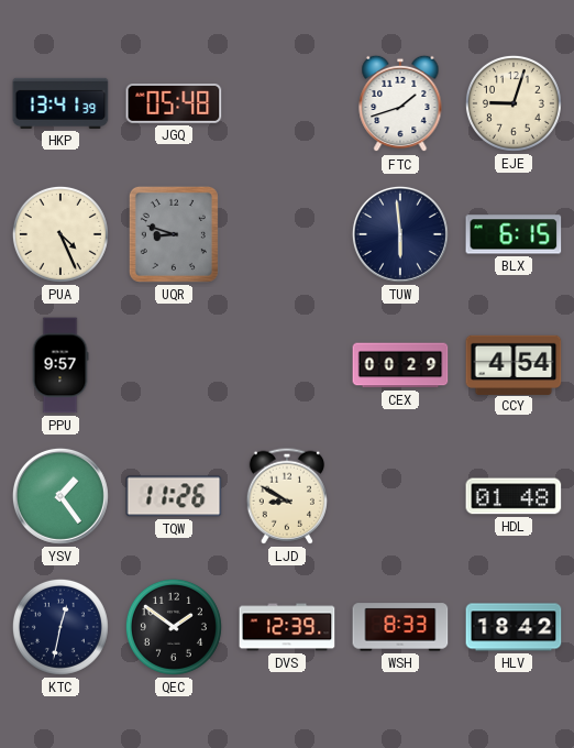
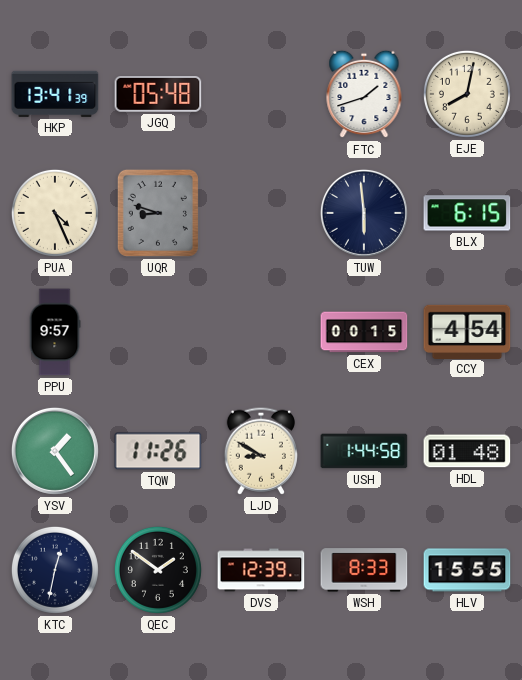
EJE: 9:03 -> 8:02 (467, 94)
CEX: 00:29 -> 00:15 (364, 332)
USH: none -> 1:44 (364, 451)
HLV: 18:42 -> 15:55 (467, 570)
